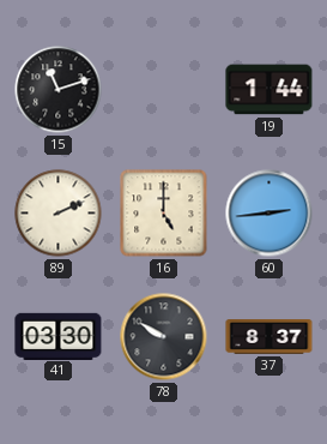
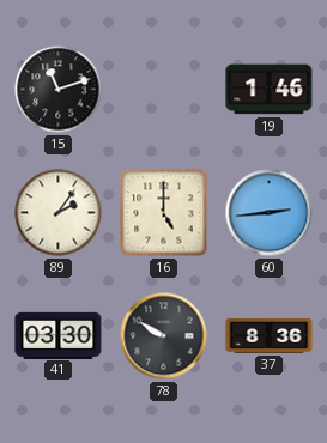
19: 1:44 -> 1:46 (270, 90)
89: 2:11 -> 2:06 (59, 213)
37: 8:37 -> 8:36 (270, 336)
